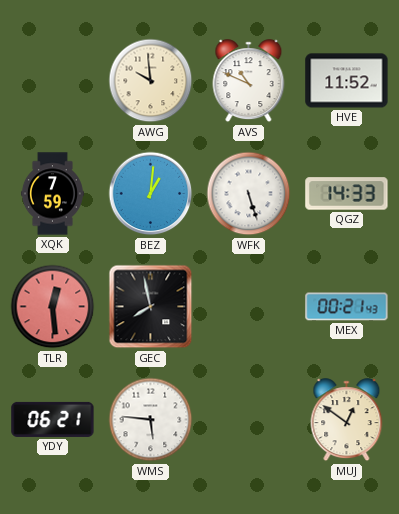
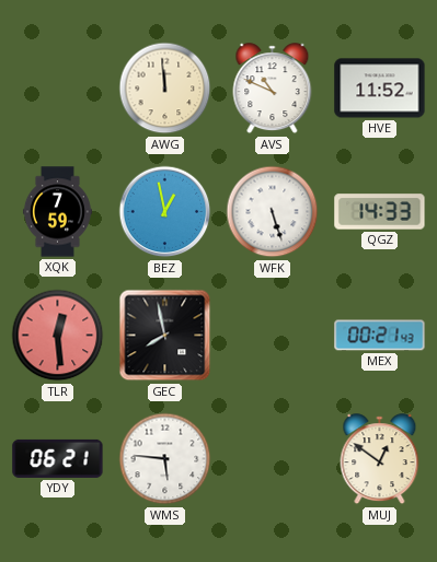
AWG: 9:59 -> 11:59 (165, 89)
BEZ: 1:01 -> 12:58 (165, 212)
